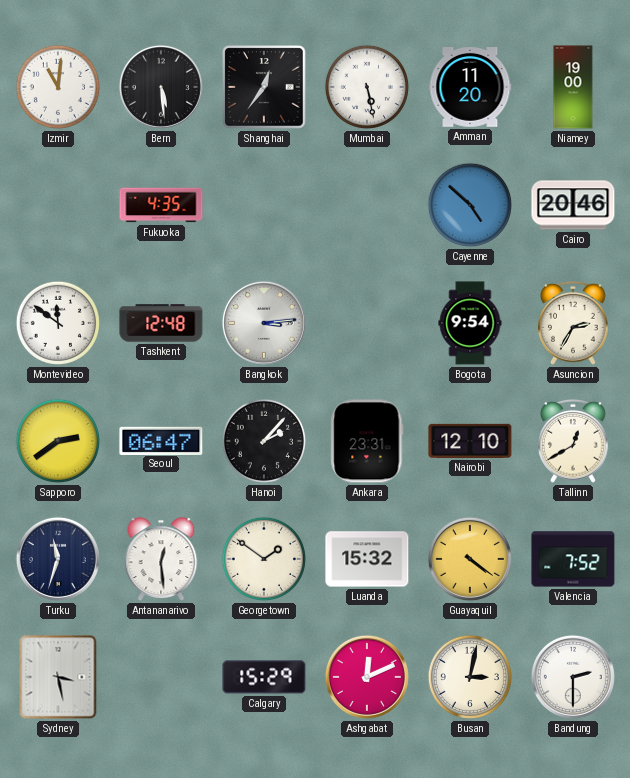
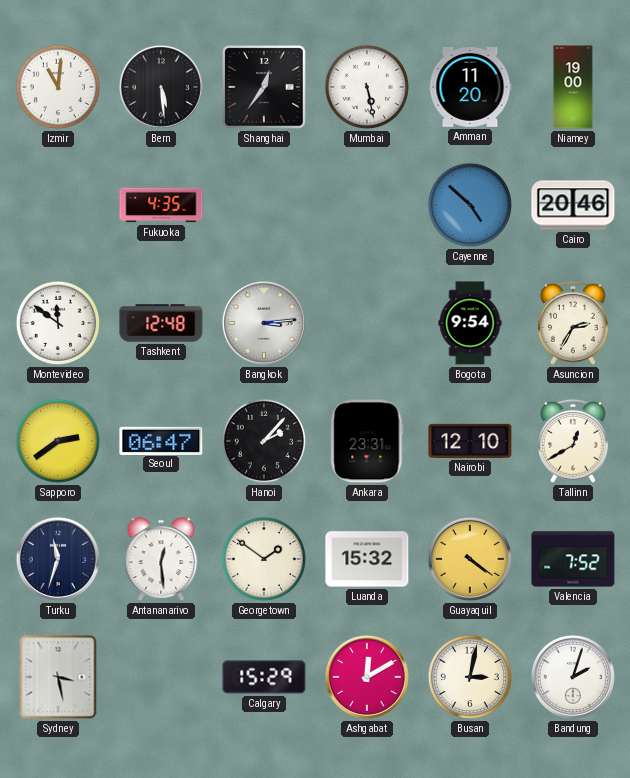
Ashgabat: 12:11 -> 12:10 (367, 677)
Bandung: 2:30 -> 2:03 (573, 677)
